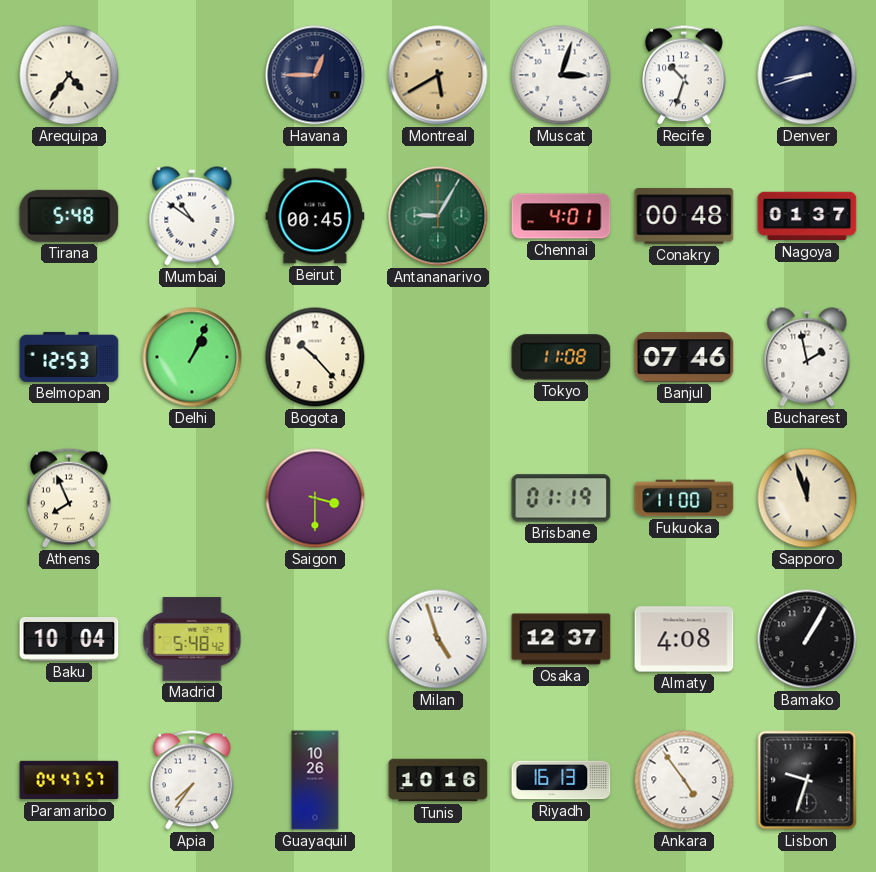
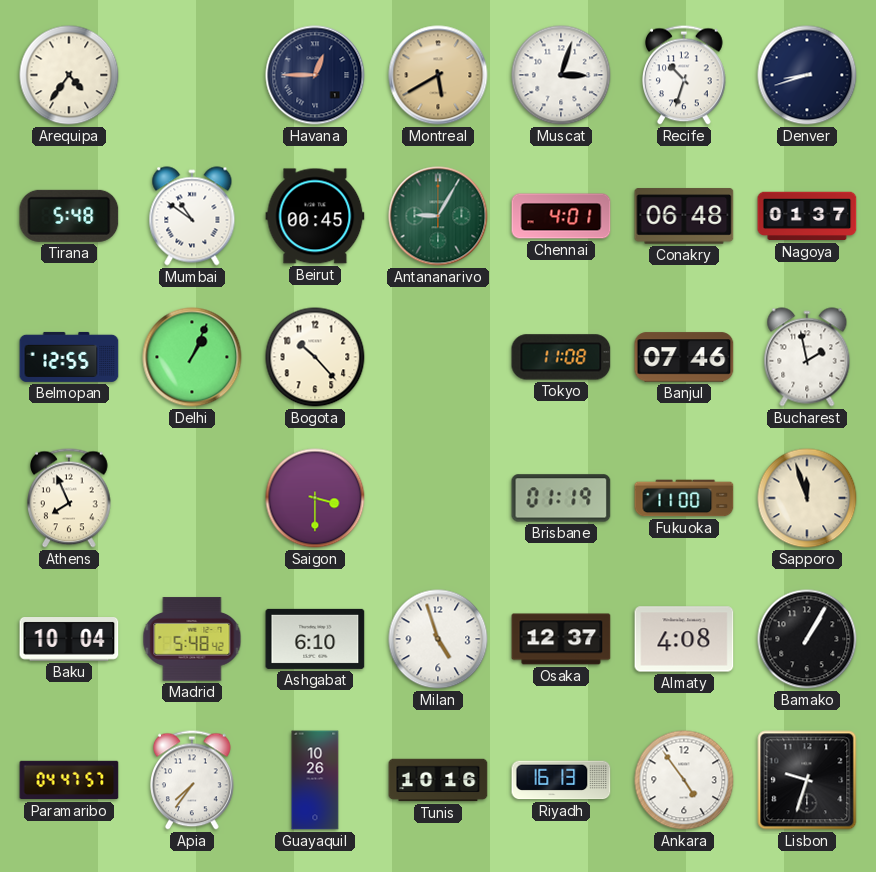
Conakry: 00:48 -> 06:48 (684, 216)
Belmopan: 12:53 -> 12:55 (69, 357)
Ashgabat: none -> 6:10 (315, 639)
